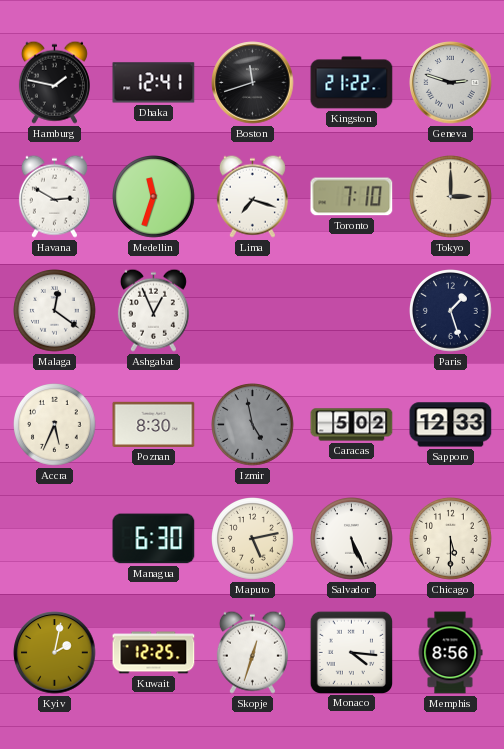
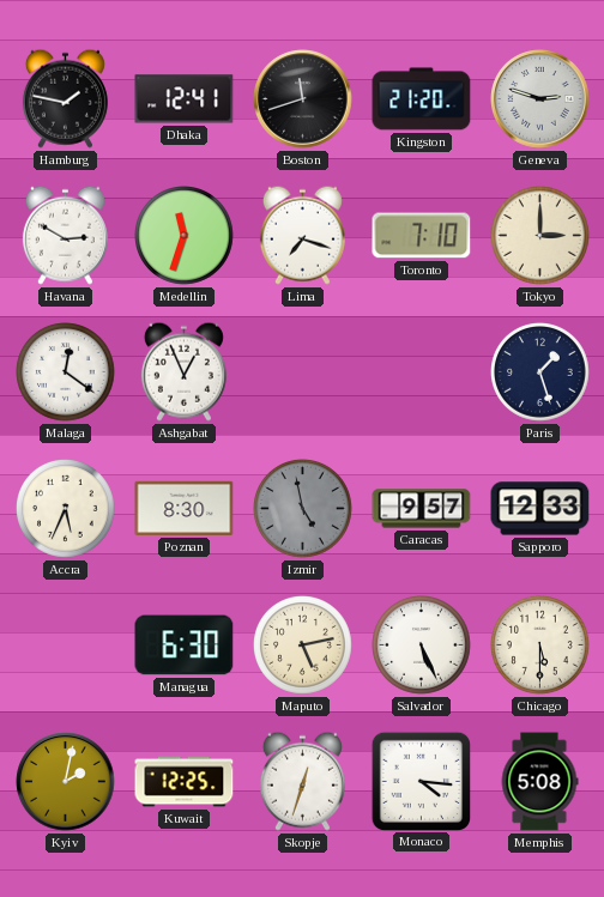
Kingston: 21:22 -> 21:20 (422, 99)
Caracas: 5:02 -> 9:57 (422, 509)
Memphis: 8:56 -> 5:08 (539, 782)
